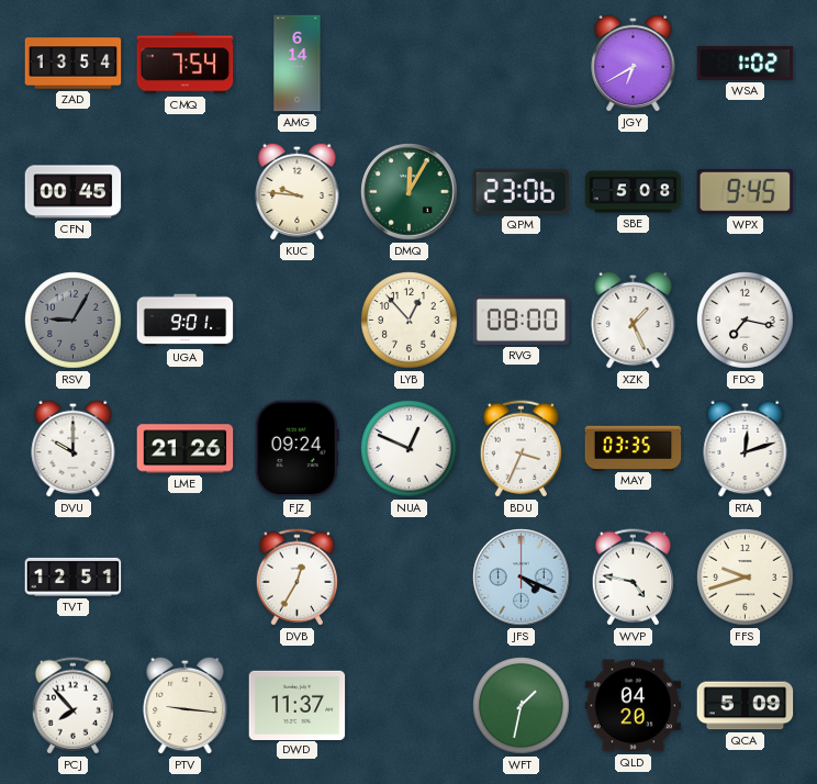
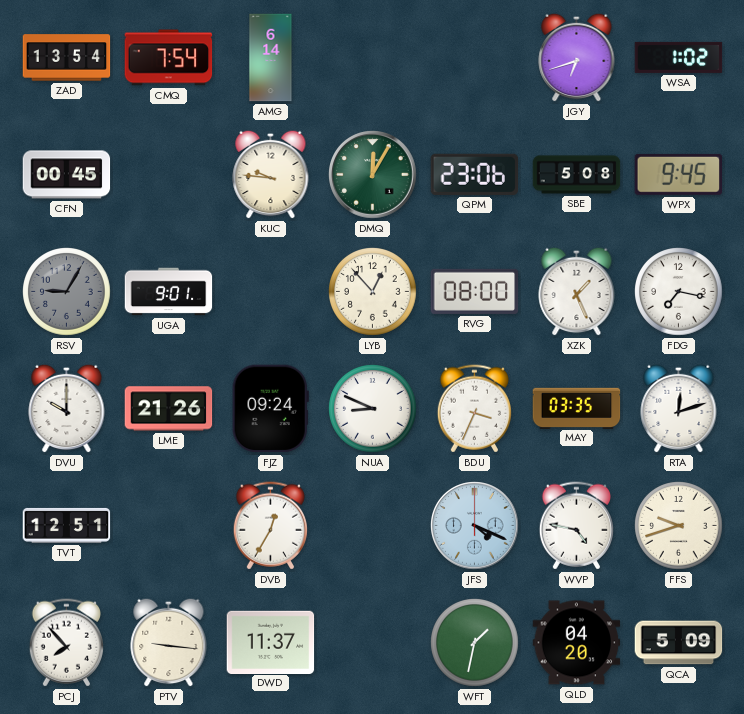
JGY: 6:40 -> 6:42 (577, 57)
NUA: 12:49 -> 8:49 (373, 409)
